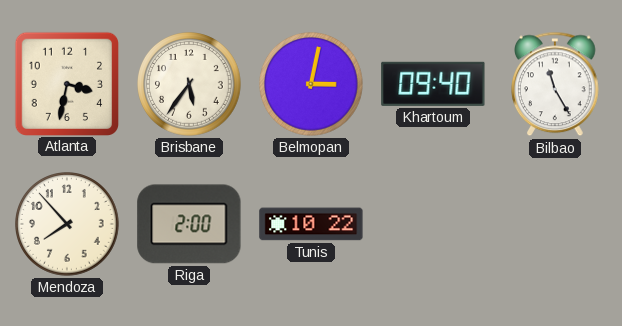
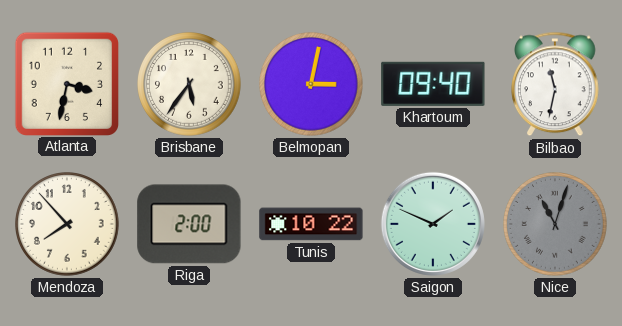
Bilbao: 11:25 -> 11:32 (556, 84)
Saigon: none -> 1:49 (433, 224)
Nice: none -> 11:03 (556, 225)
